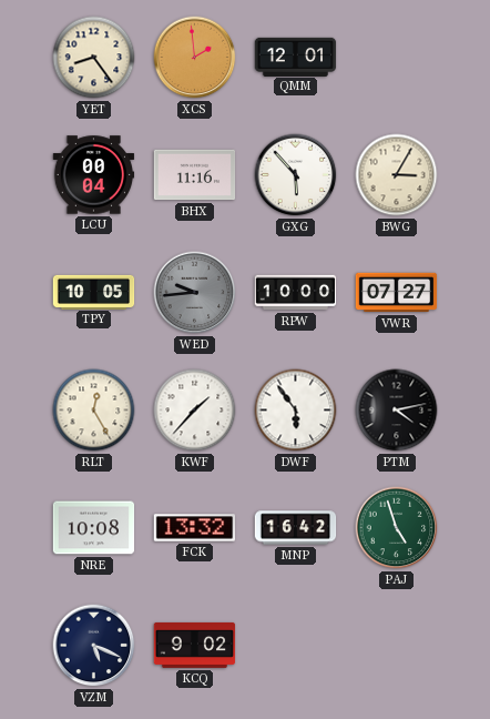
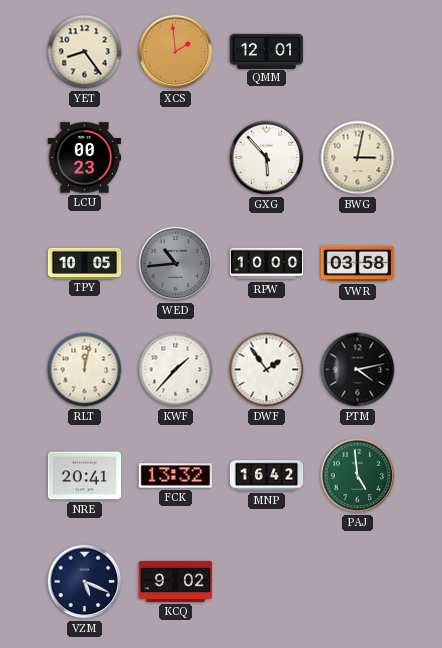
LCU: 00:04 -> 00:23 (85, 158)
BHX: 11:16 -> none (195, 175)
BWG: 3:05 -> 3:02 (358, 158)
WED: 9:44 -> 10:44 (176, 264)
VWR: 07:27 -> 03:58 (358, 264)
RLT: 12:25 -> 12:02 (85, 370)
DWF: 5:54 -> 1:54 (267, 370)
NRE: 10:08 -> 20:41 (85, 476)
PAJ: 4:57 -> 4:59 (358, 476)
